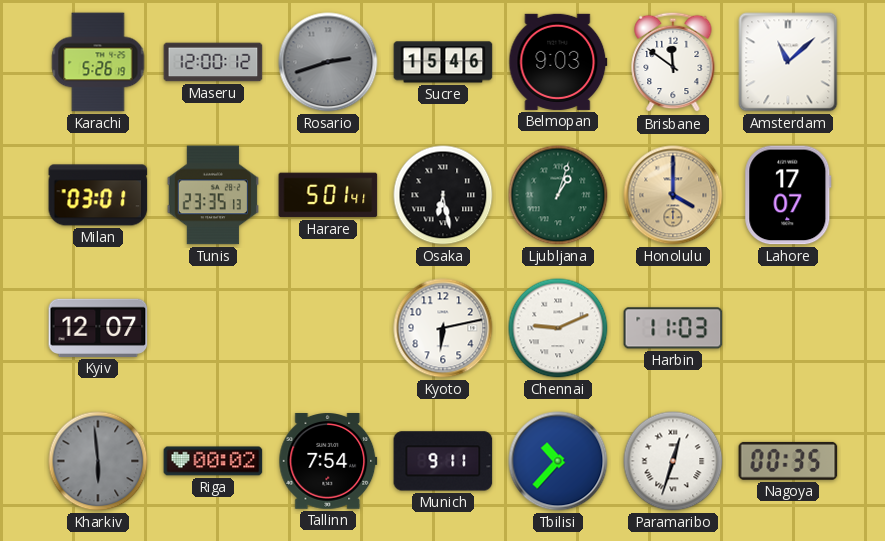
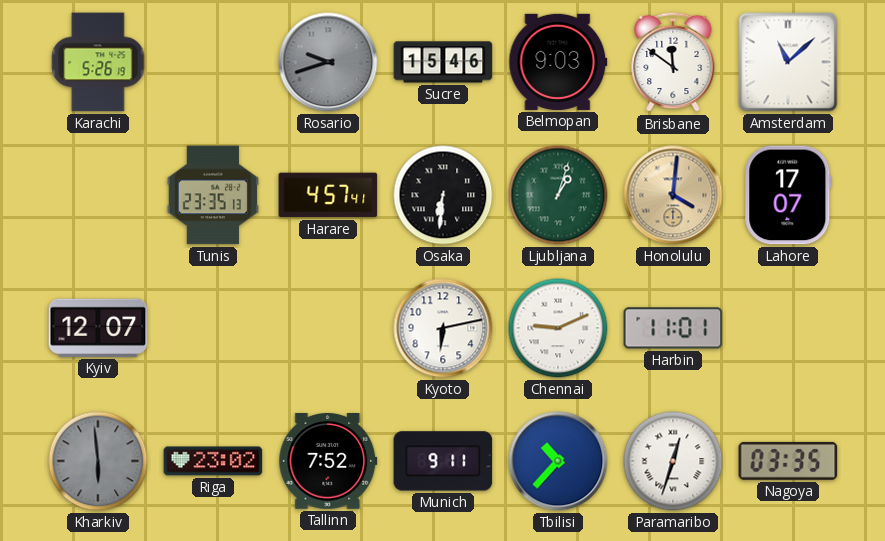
Maseru: 12:00 -> none (213, 62)
Rosario: 2:42 -> 9:42 (328, 62)
Milan: 03:01 -> none (98, 195)
Harare: 5:01 -> 4:57 (328, 195)
Osaka: 6:28 -> 6:31 (443, 195)
Honolulu: 4:00 -> 4:01 (673, 195)
Harbin: 11:03 -> 11:01 (673, 328)
Riga: 00:02 -> 23:02 (213, 461)
Tallinn: 7:54 -> 7:52 (328, 462)
Nagoya: 00:35 -> 03:35 (788, 461)
